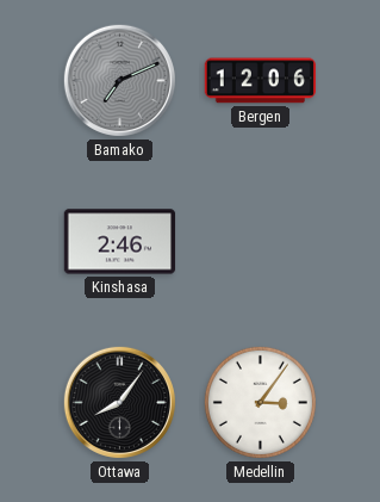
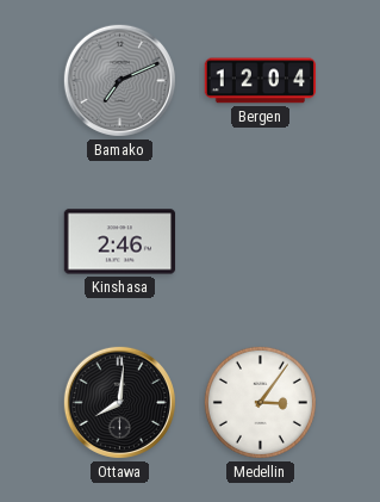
Bergen: 12:06 -> 12:04 (261, 81)
Ottawa: 8:06 -> 8:01 (119, 402)
